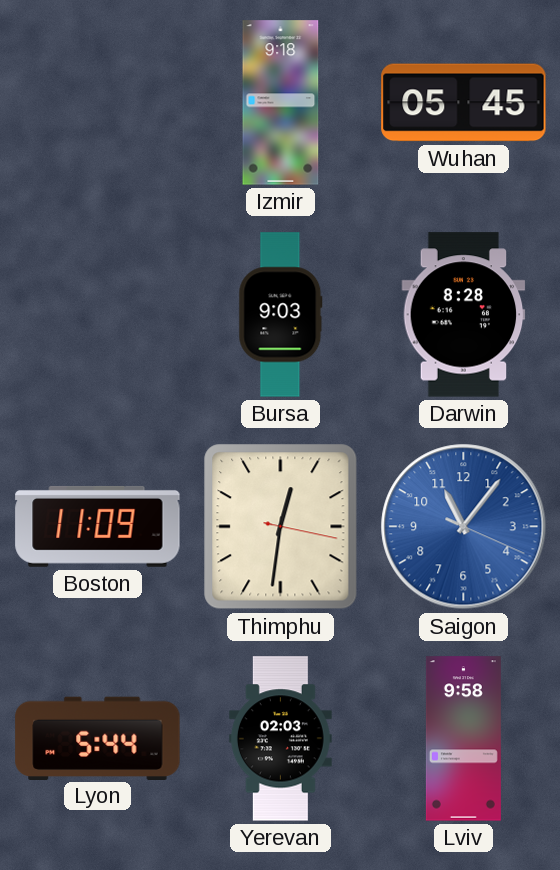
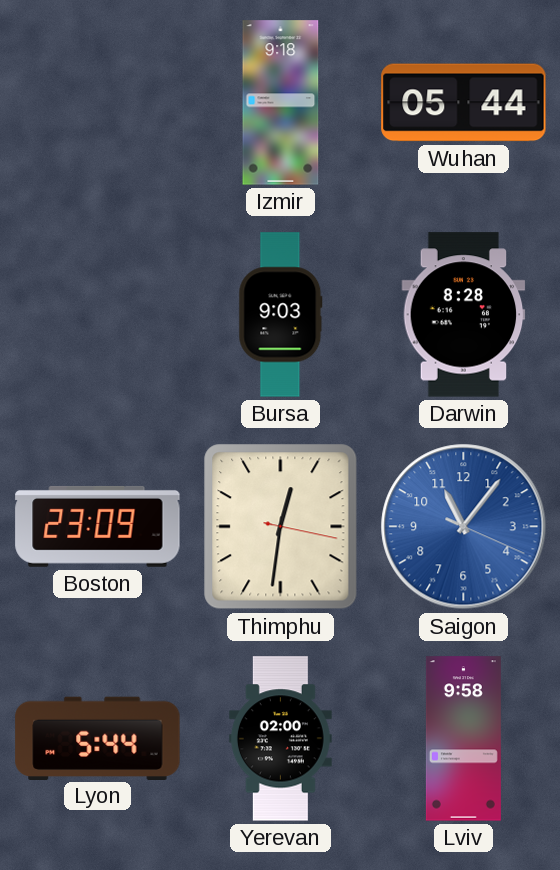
Wuhan: 05:45 -> 05:44 (464, 103)
Boston: 11:09 -> 23:09 (98, 526)
Yerevan: 02:03 -> 02:00 (280, 739)
